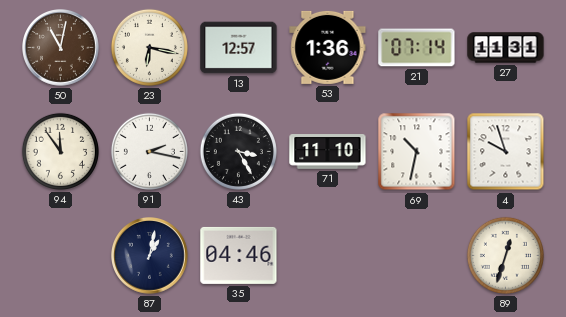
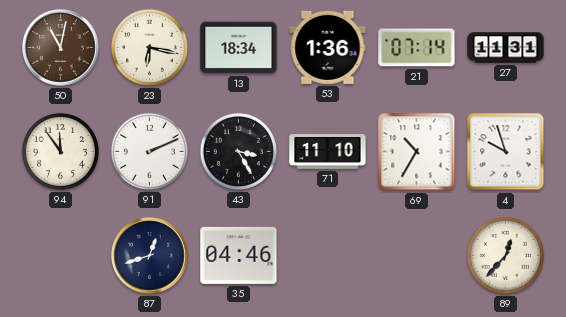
13: 12:57 -> 18:34 (239, 48)
91: 2:17 -> 2:11 (149, 151)
69: 10:32 -> 10:35 (417, 152)
87: 1:02 -> 12:42 (150, 256)
89: 12:33 -> 12:37 (505, 255)
